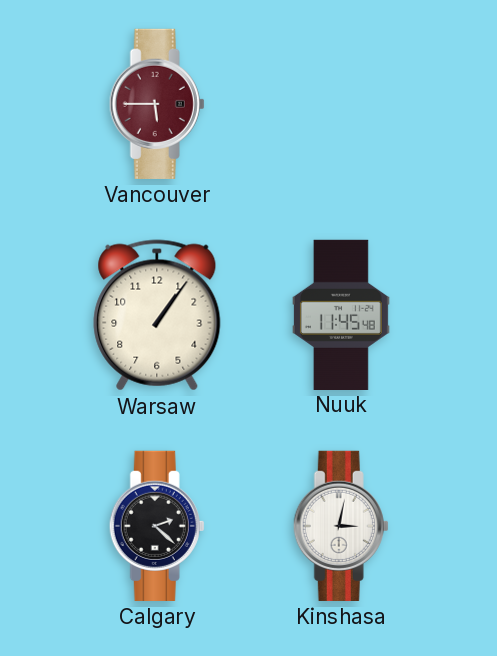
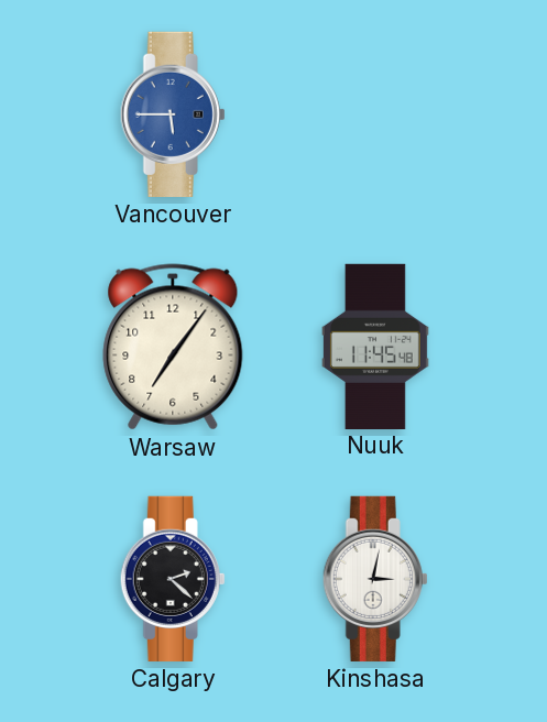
Vancouver dial: burgundy -> blue (173, 114)
Warsaw: 1:06 -> 7:06 (173, 347)
